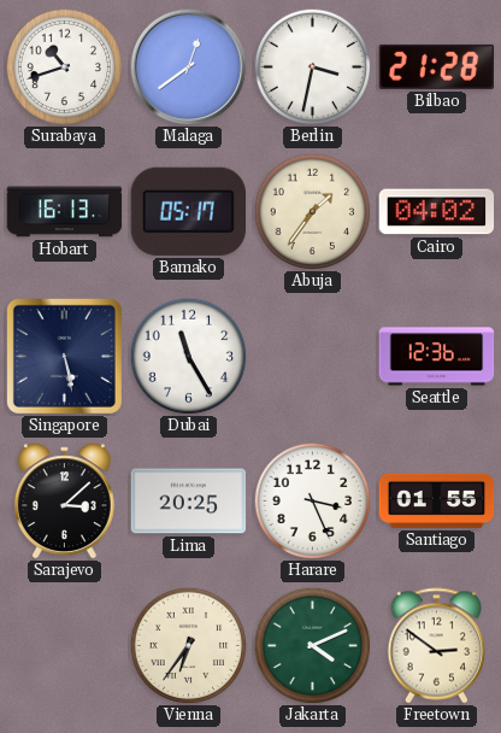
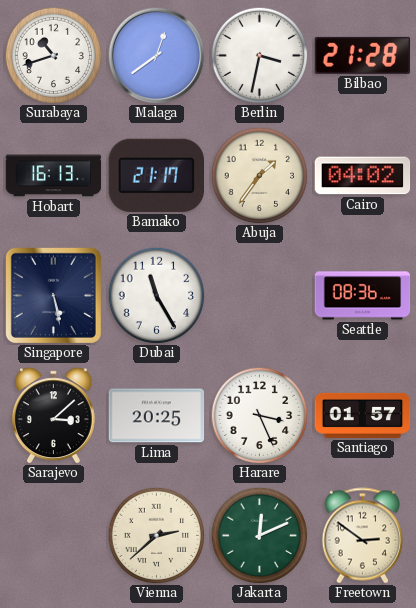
Bamako: 05:17 -> 21:17 (156, 175)
Seattle: 12:36 -> 08:36 (363, 296)
Santiago: 01:55 -> 01:57 (363, 415)
Vienna: 6:36 -> 2:38 (156, 535)
Jakarta: 4:11 -> 12:11 (259, 535)
